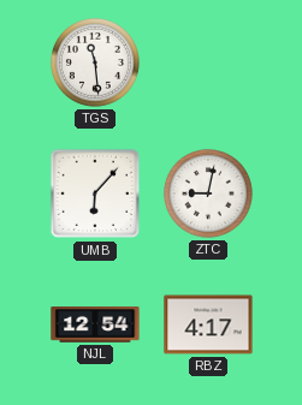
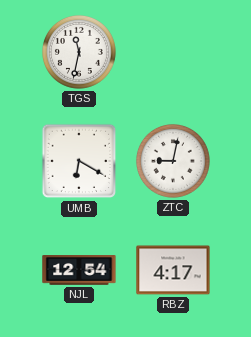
TGS: 11:29 -> 11:32 (79, 52)
UMB: 6:07 -> 6:20 (79, 161)
